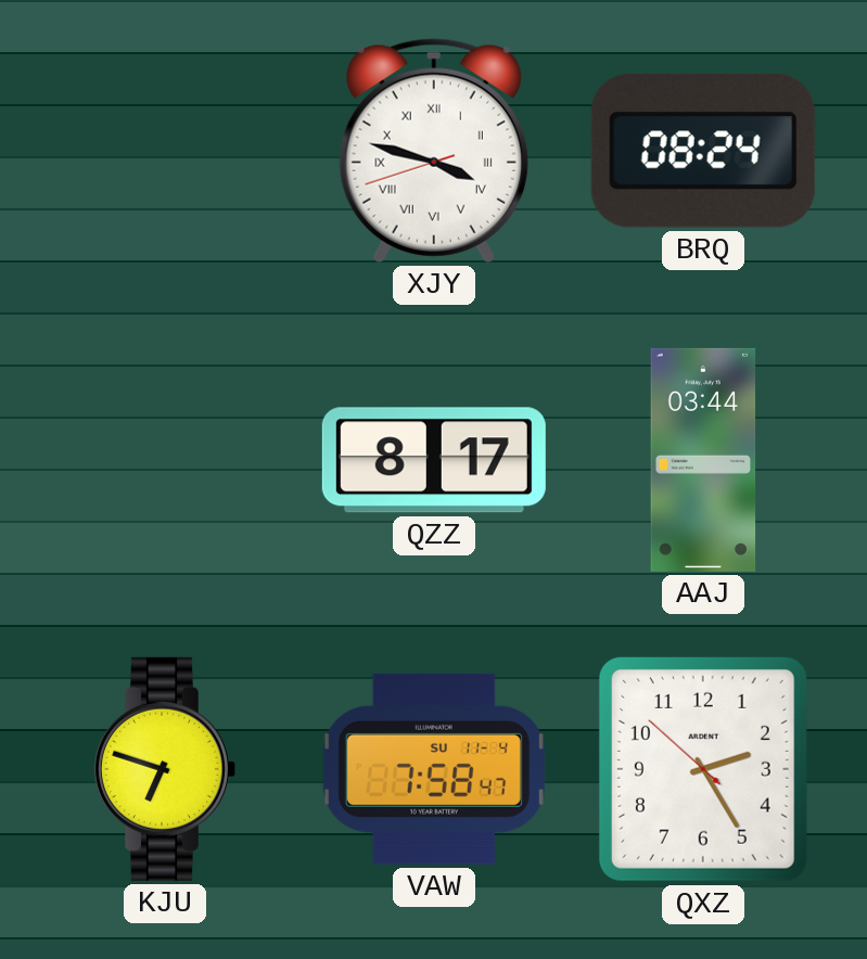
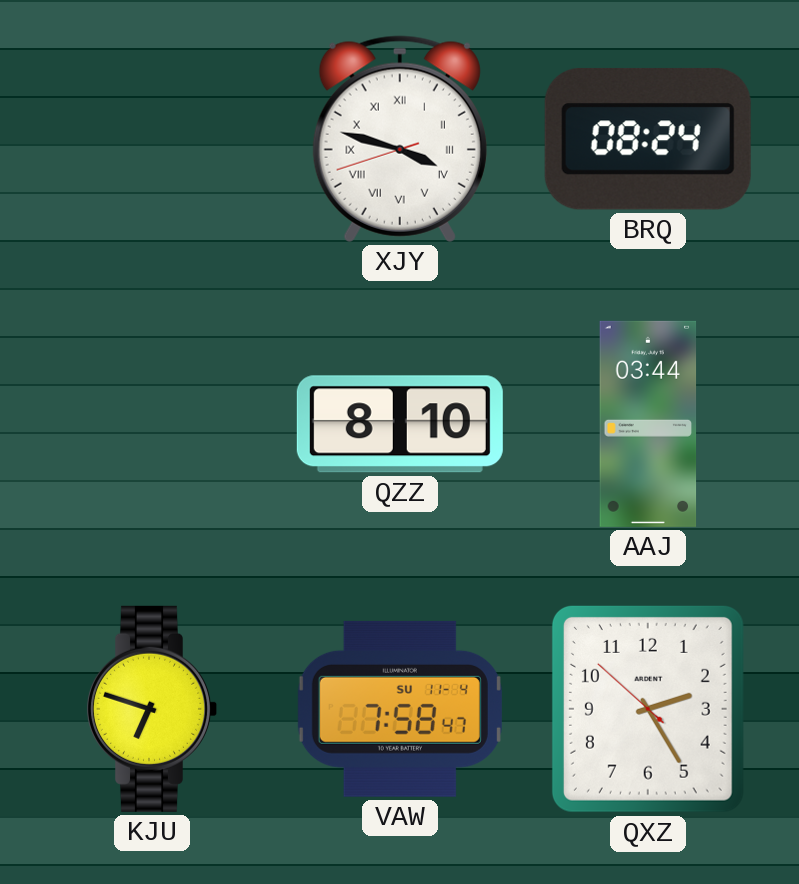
QZZ: 8:17 -> 8:10 (400, 424)
